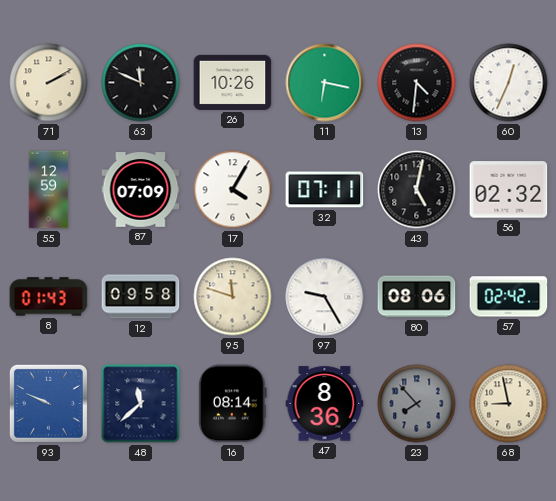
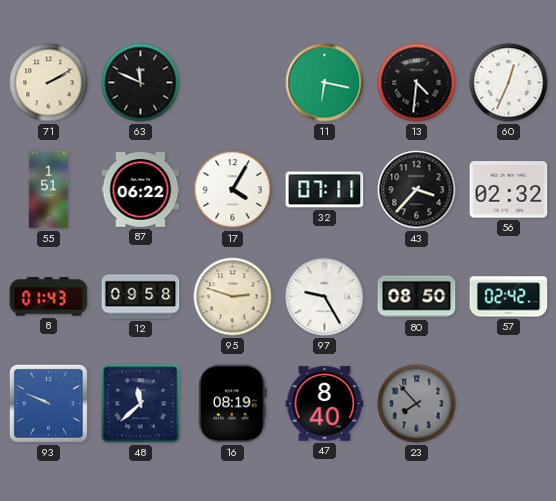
26: 10:26 -> none (233, 82)
55: 12:59 -> 1:51 (49, 190)
87: 07:09 -> 06:22 (141, 190)
43: 5:02 -> 3:37 (417, 190)
95: 11:48 -> 2:48 (233, 297)
80: 08:06 -> 08:50 (417, 297)
16: 08:14 -> 08:19 (233, 404)
47: 8:36 -> 8:40 (325, 404)
68: 8:58 -> none (509, 404)
